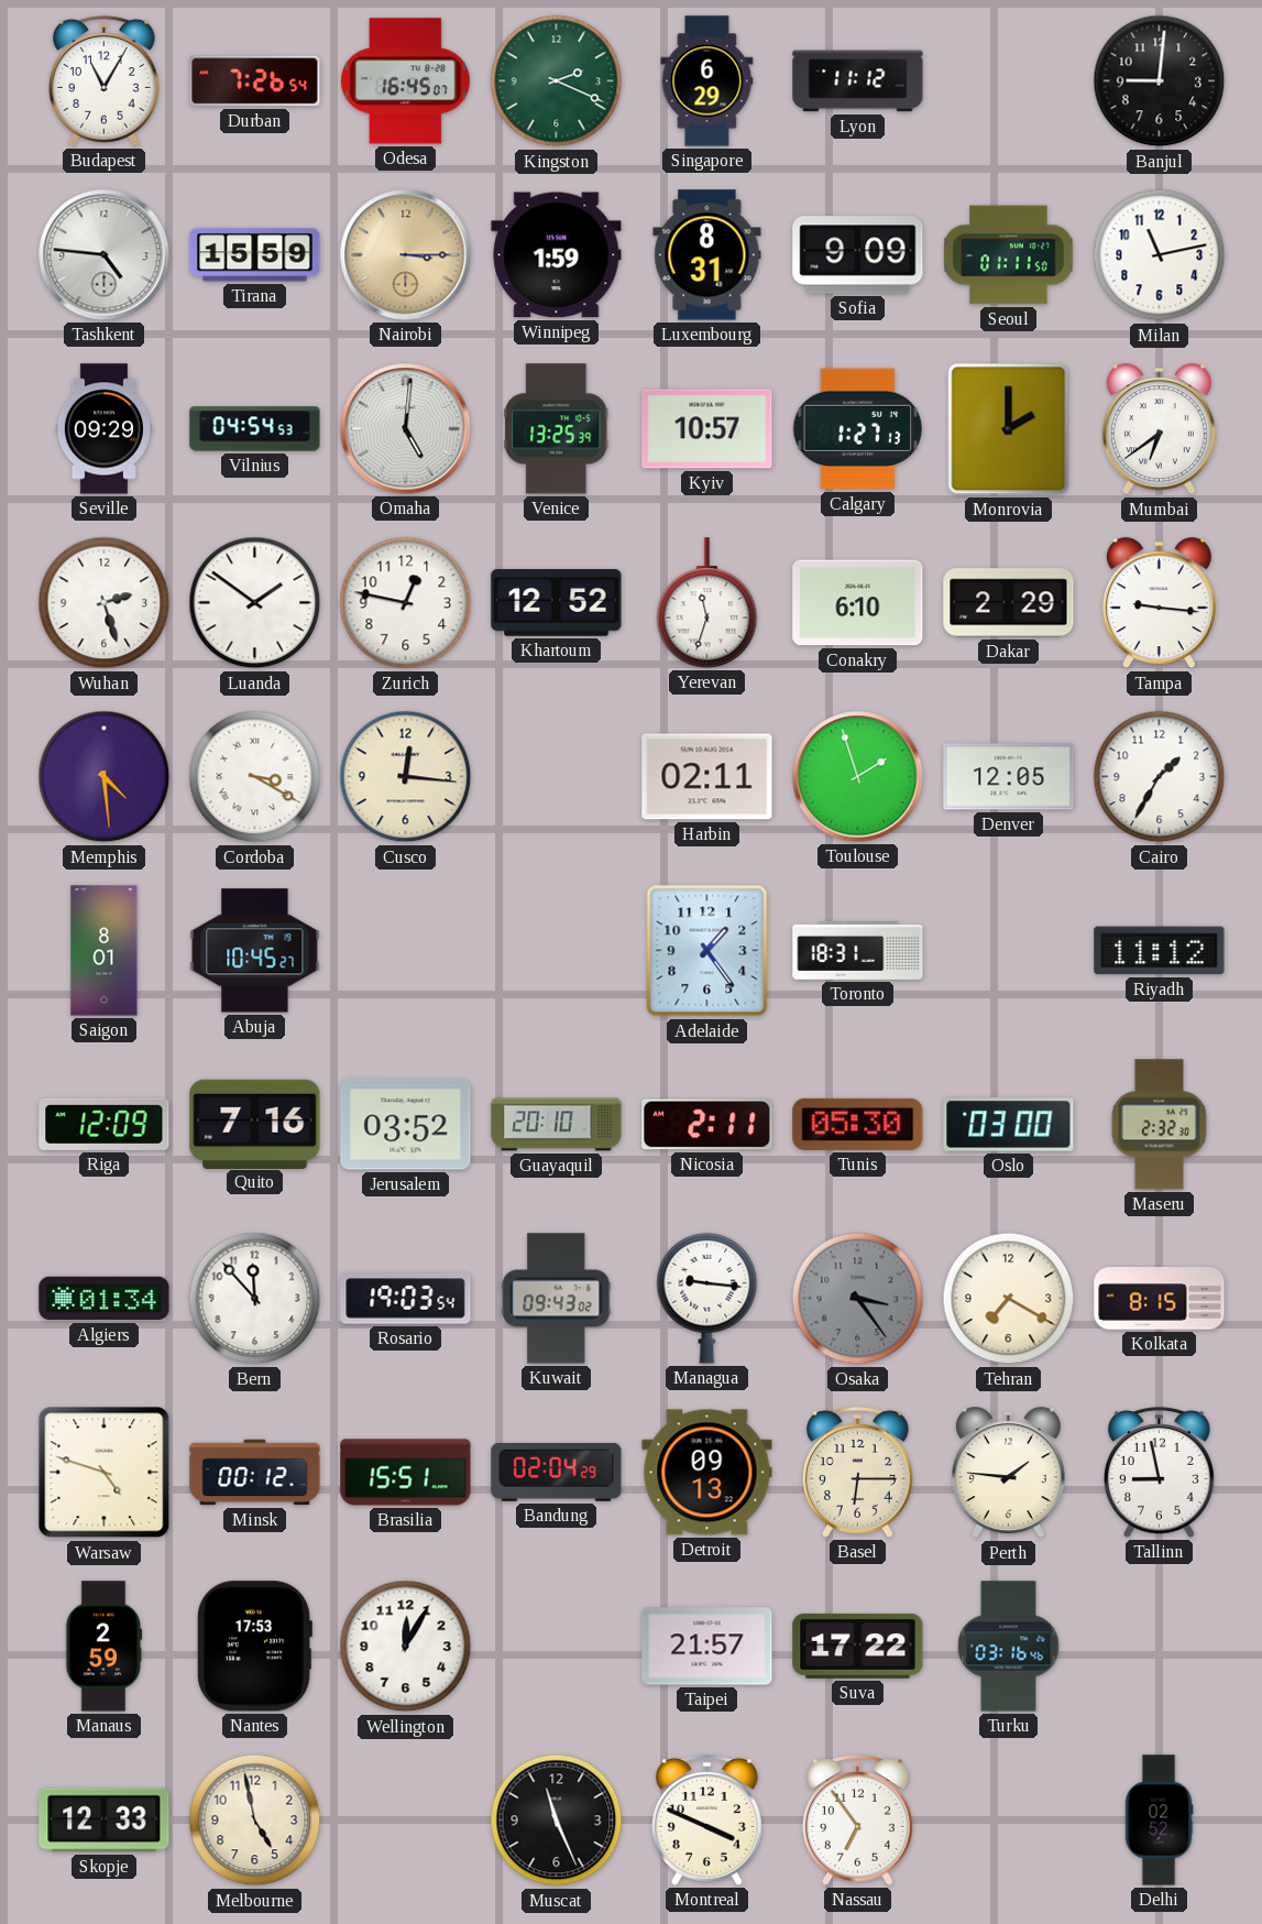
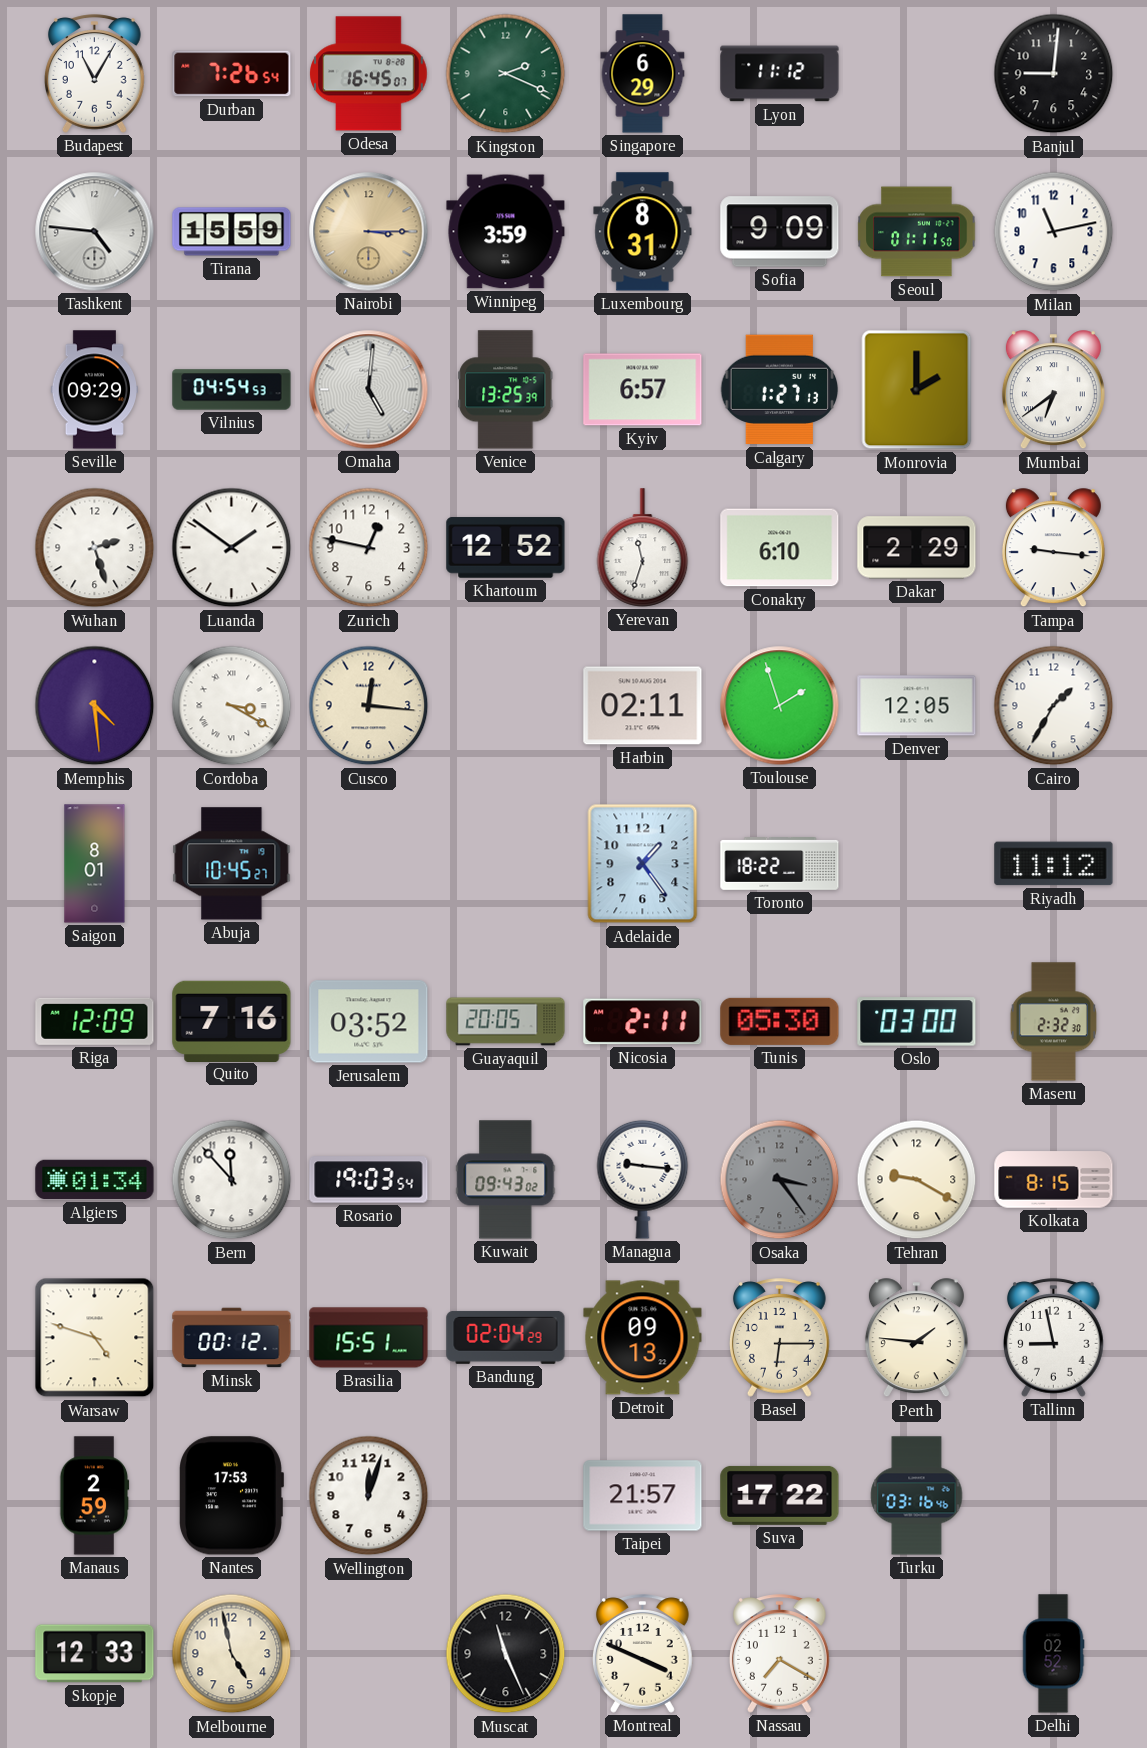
Winnipeg: 1:59 -> 3:59 (506, 232)
Kyiv: 10:57 -> 6:57 (643, 390)
Toronto: 18:31 -> 18:22 (780, 864)
Guayaquil: 20:10 -> 20:05 (506, 1022)
Tehran: 7:20 -> 9:20 (917, 1180)
Wellington: 12:05 -> 12:03 (369, 1496)
Nassau: 6:54 -> 7:20 (780, 1654)
